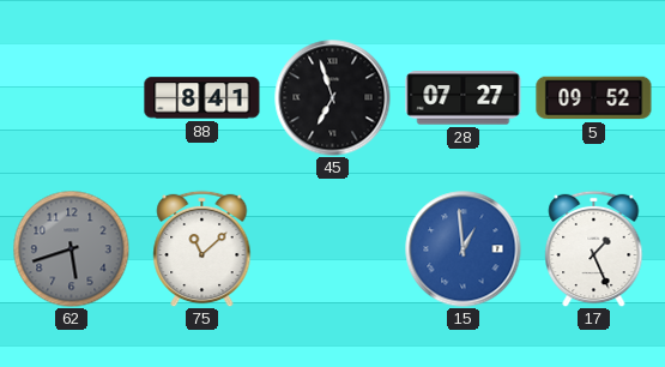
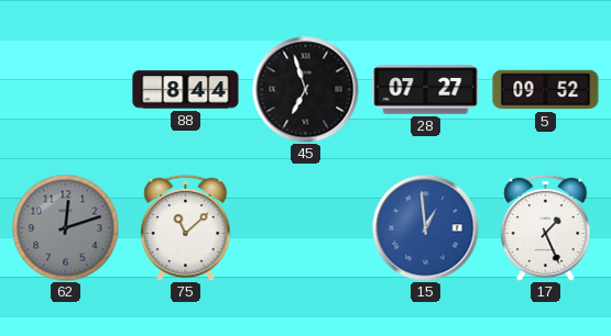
88: 8:41 -> 8:44 (186, 90)
62: 5:42 -> 12:12 (65, 227)
